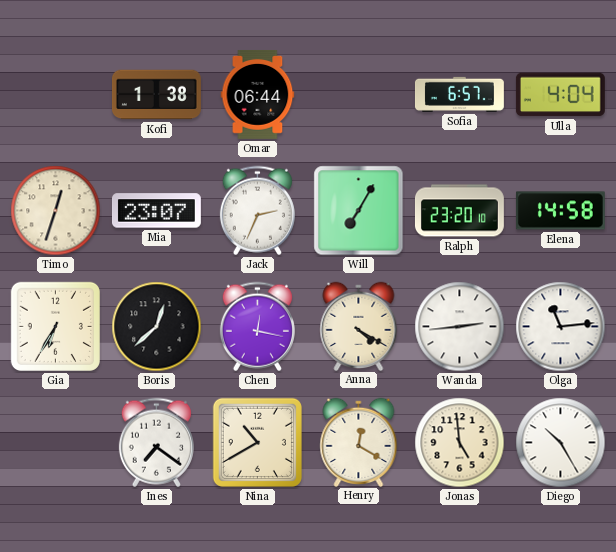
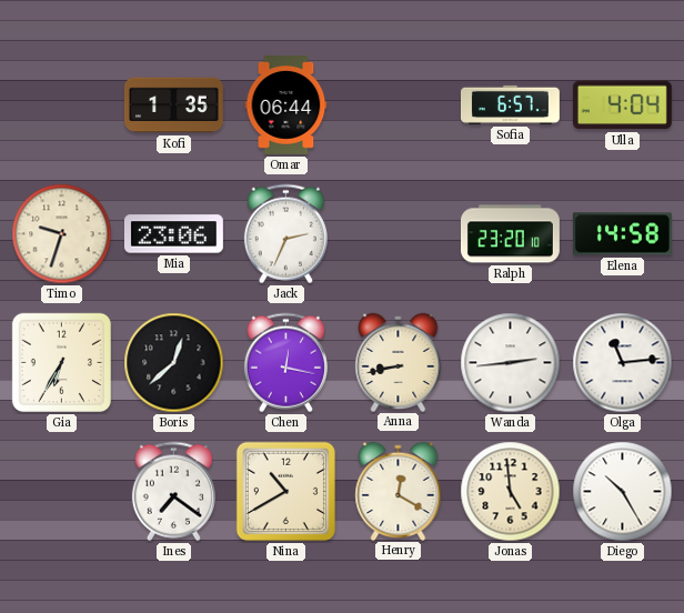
Kofi: 1:38 -> 1:35 (173, 105)
Timo: 12:33 -> 9:33 (62, 234)
Mia: 23:07 -> 23:06 (173, 234)
Will: 7:05 -> none (359, 211)
Anna: 4:20 -> 8:43 (399, 362)
